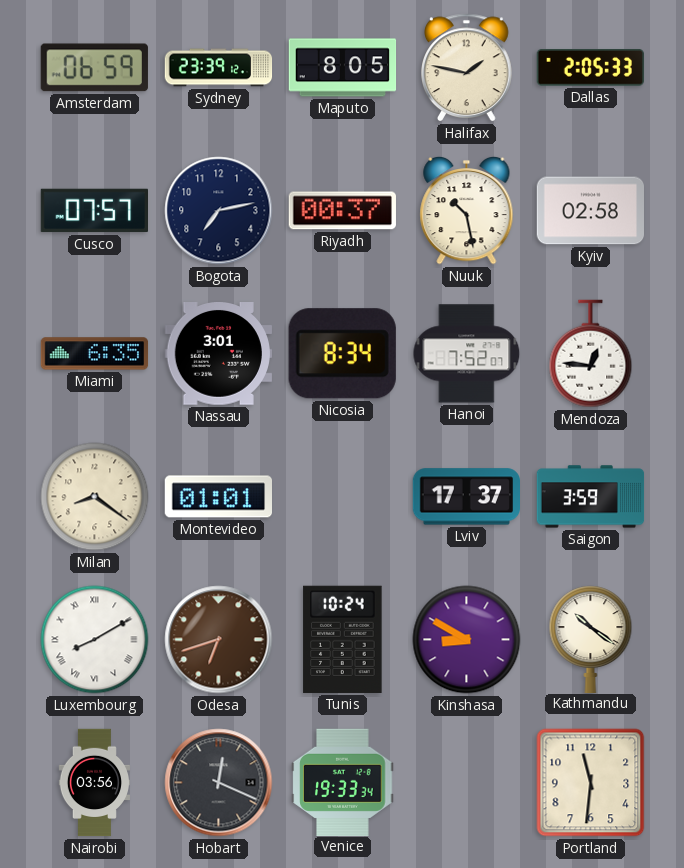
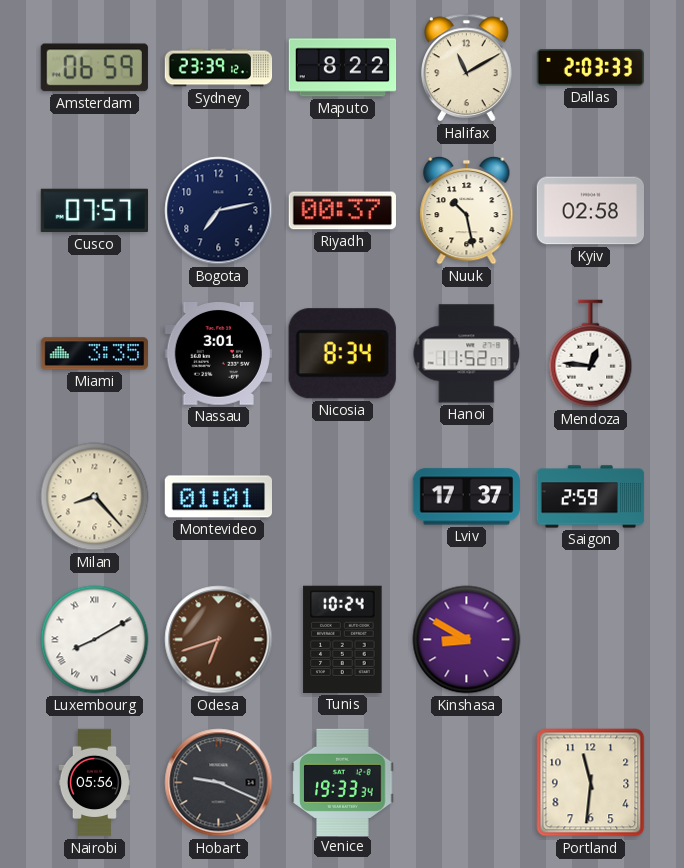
Maputo: 8:05 -> 8:22 (343, 68)
Halifax: 1:47 -> 11:10 (467, 68)
Dallas: 2:05 -> 2:03 (590, 68)
Miami: 6:35 -> 3:35 (95, 354)
Hanoi: 7:52 -> 11:52 (467, 354)
Milan: 8:21 -> 8:23 (95, 497)
Saigon: 3:59 -> 2:59 (591, 497)
Kathmandu: 10:21 -> none (591, 639)
Nairobi: 03:56 -> 05:56 (95, 783)
Hobart: 12:19 -> 9:19 (219, 783)
